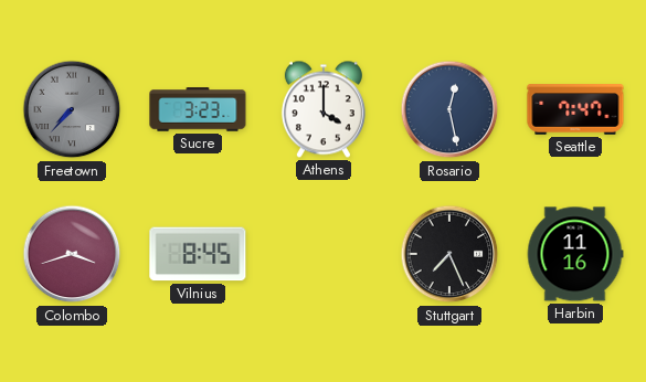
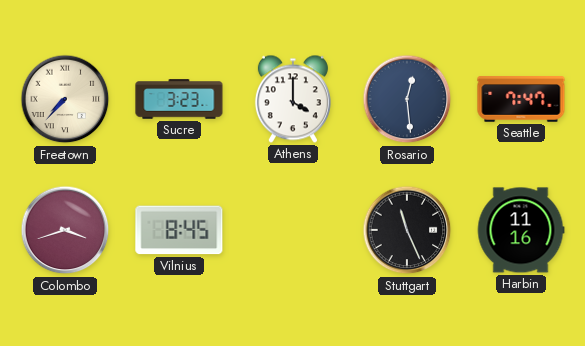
Freetown dial: grey -> cream (65, 99)
Rosario: 12:28 -> 12:29 (407, 99)
Stuttgart: 7:26 -> 11:26 (407, 230)
